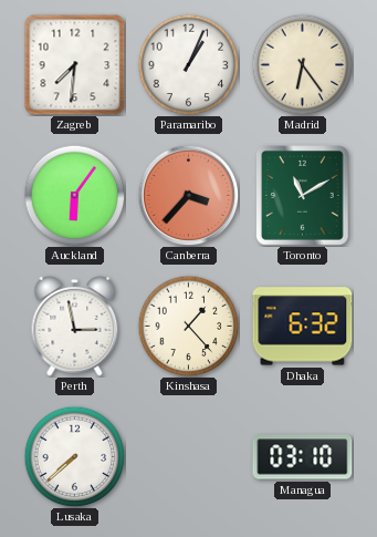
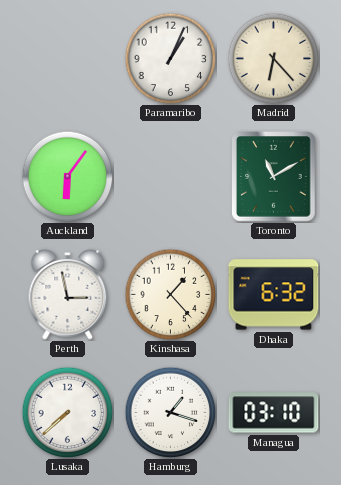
Zagreb: 7:31 -> none (75, 65)
Madrid: 6:24 -> 6:23 (273, 58)
Canberra: 3:37 -> none (188, 195)
Hamburg: none -> 1:18 (170, 412)
